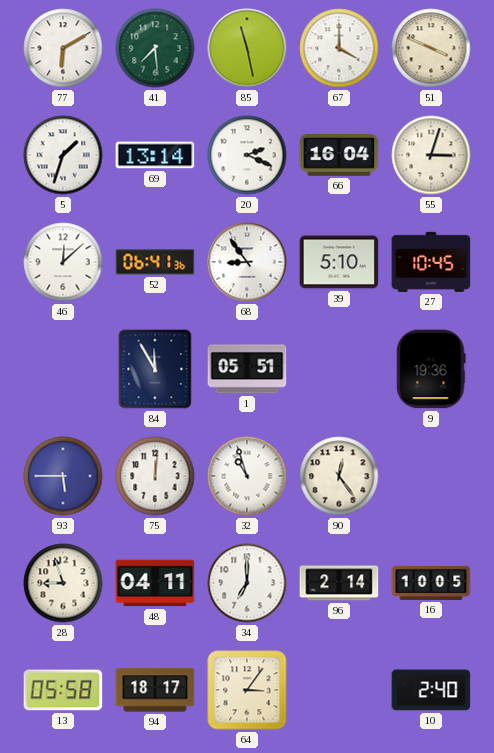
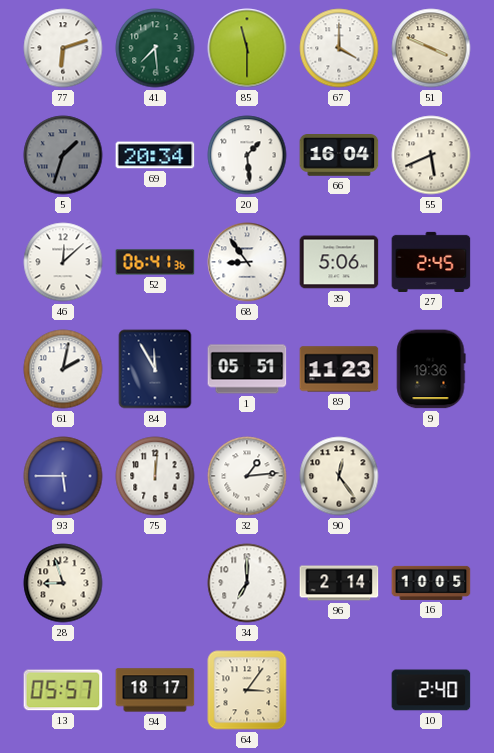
77: 6:10 -> 6:12 (63, 48)
85: 11:28 -> 11:30 (247, 48)
5 dial: white -> grey (63, 155)
69: 13:14 -> 20:34 (155, 155)
20: 2:19 -> 1:29 (247, 155)
55: 3:03 -> 5:41 (431, 155)
39: 5:10 -> 5:06 (339, 262)
27: 10:45 -> 2:45 (431, 262)
61: none -> 2:02 (63, 369)
89: none -> 11:23 (339, 369)
32: 10:57 -> 1:14 (247, 476)
48: 04:11 -> none (155, 583)
13: 05:58 -> 05:57 (63, 690)
